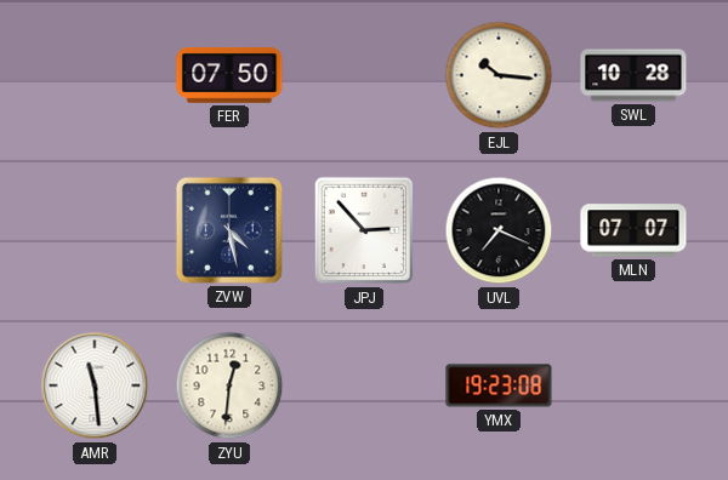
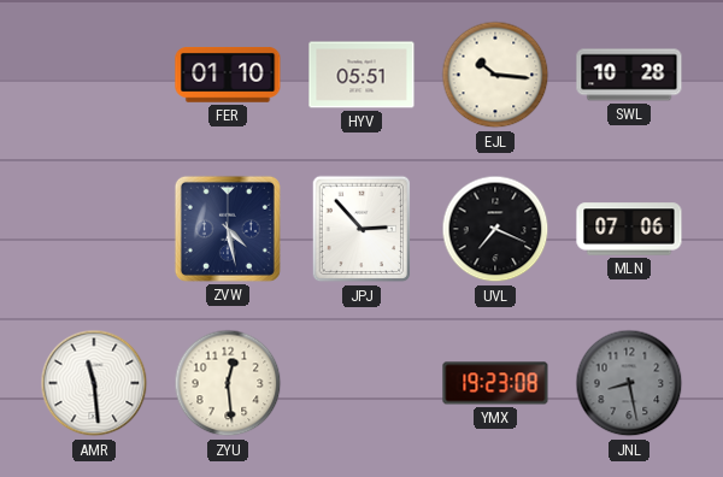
FER: 07:50 -> 01:10 (228, 76)
HYV: none -> 05:51 (361, 75)
MLN: 07:07 -> 07:06 (629, 229)
ZYU: 12:31 -> 12:29 (228, 383)
JNL: none -> 8:28 (629, 383)
